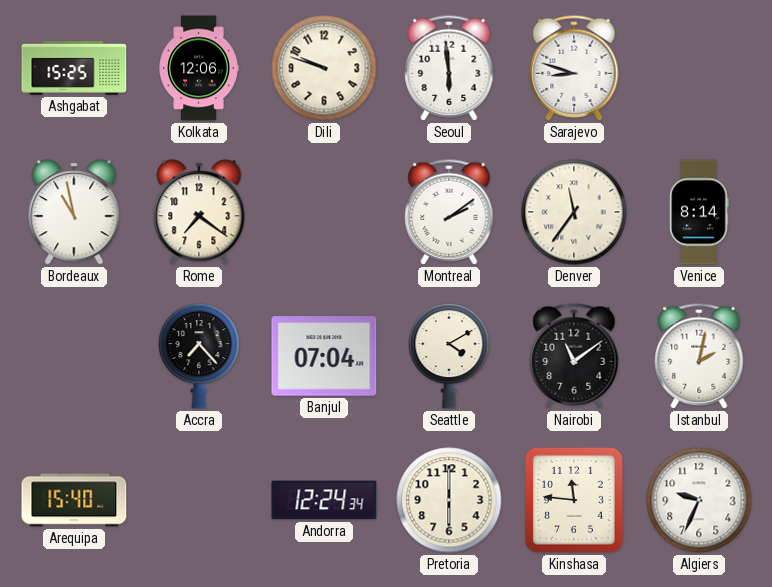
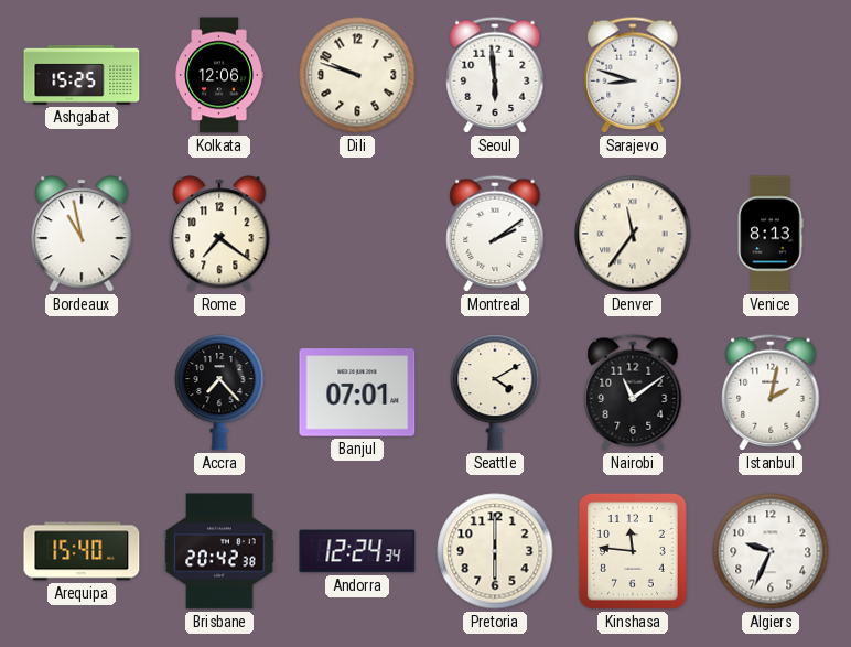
Venice: 8:14 -> 8:13 (771, 234)
Banjul: 07:04 -> 07:01 (357, 392)
Brisbane: none -> 20:42 (219, 551)
